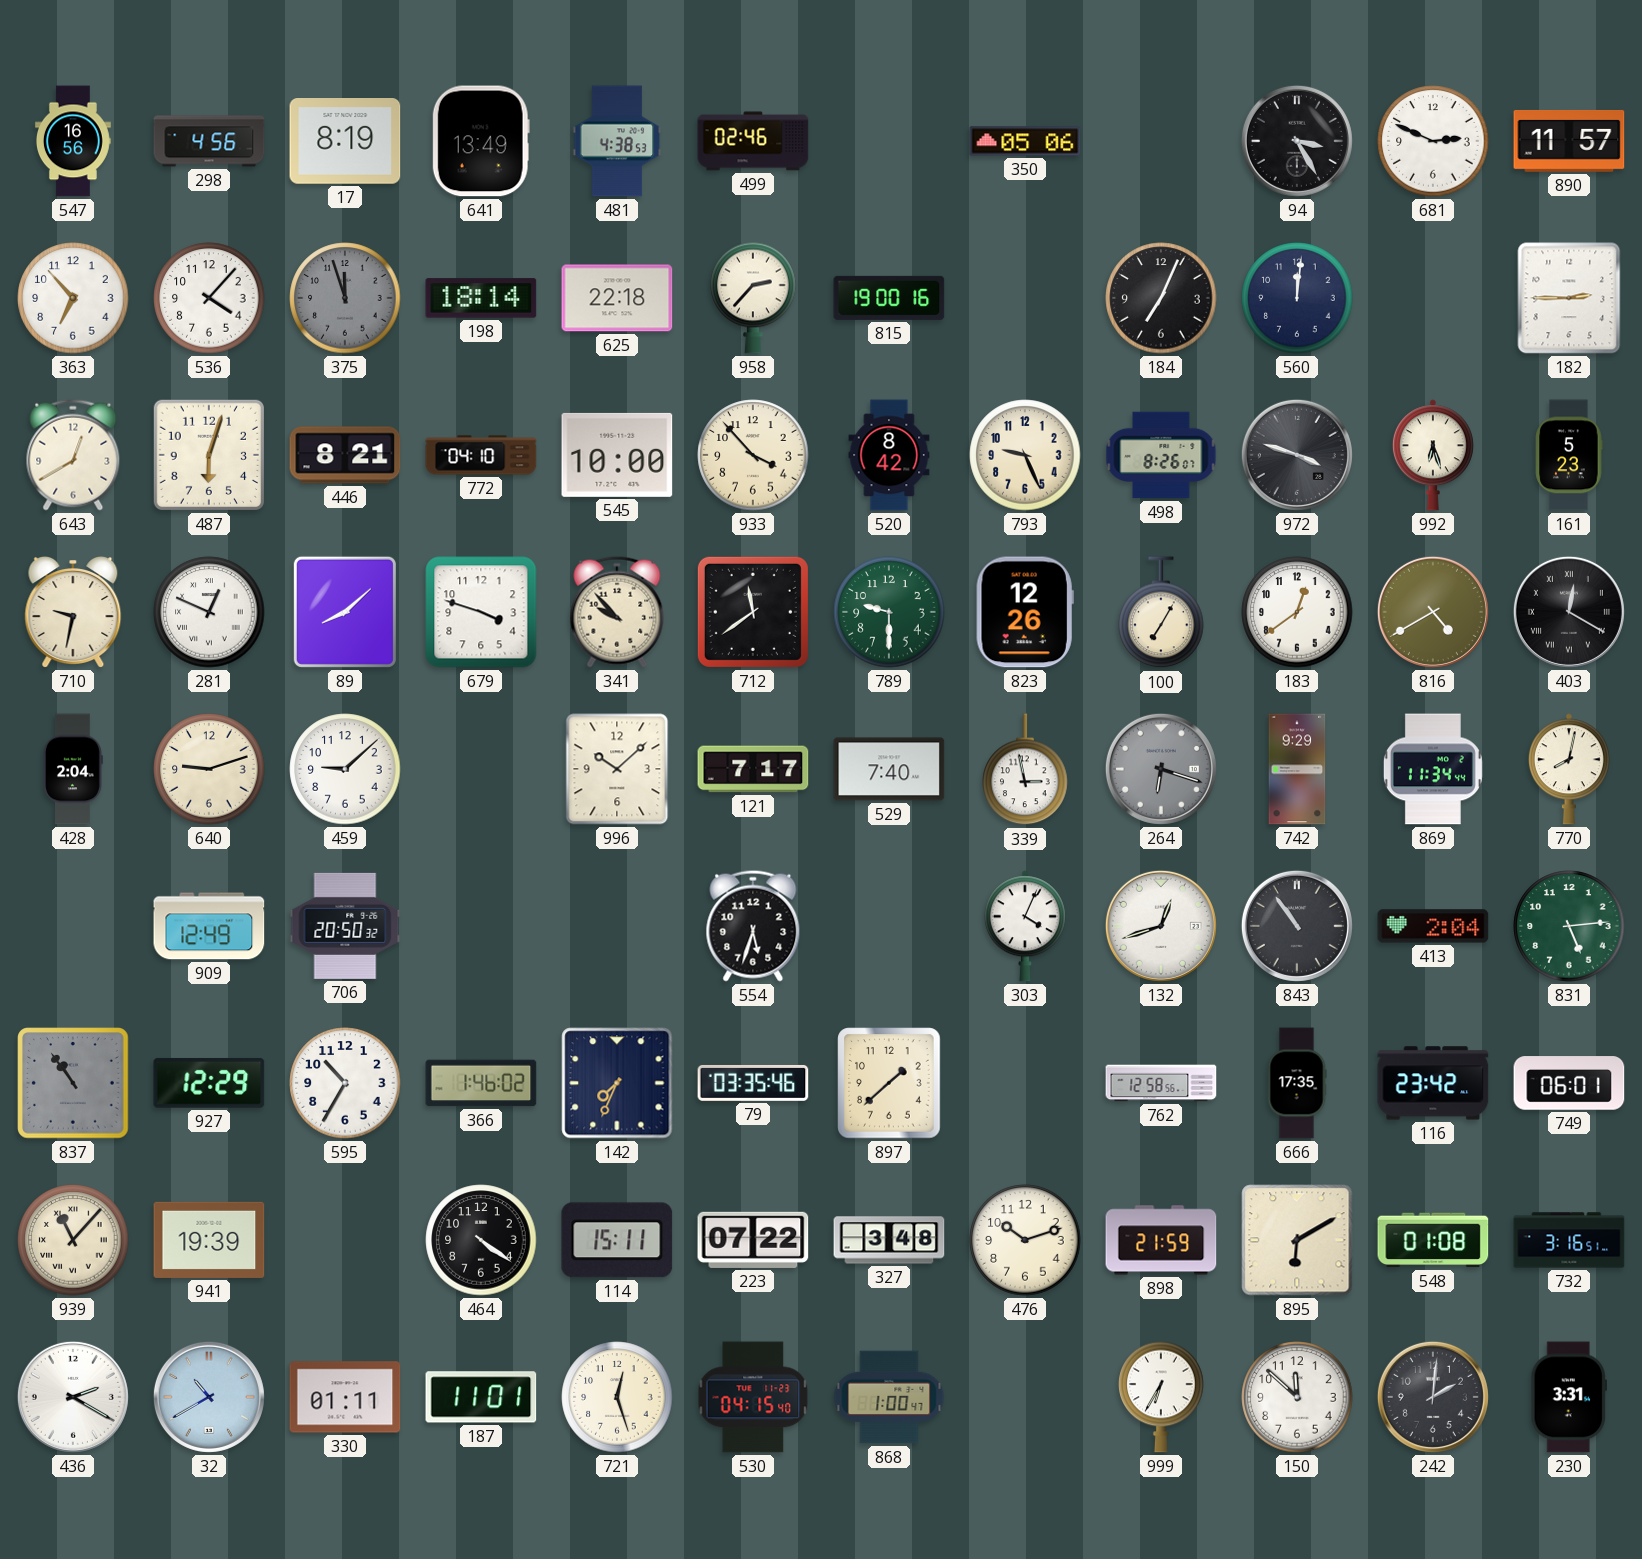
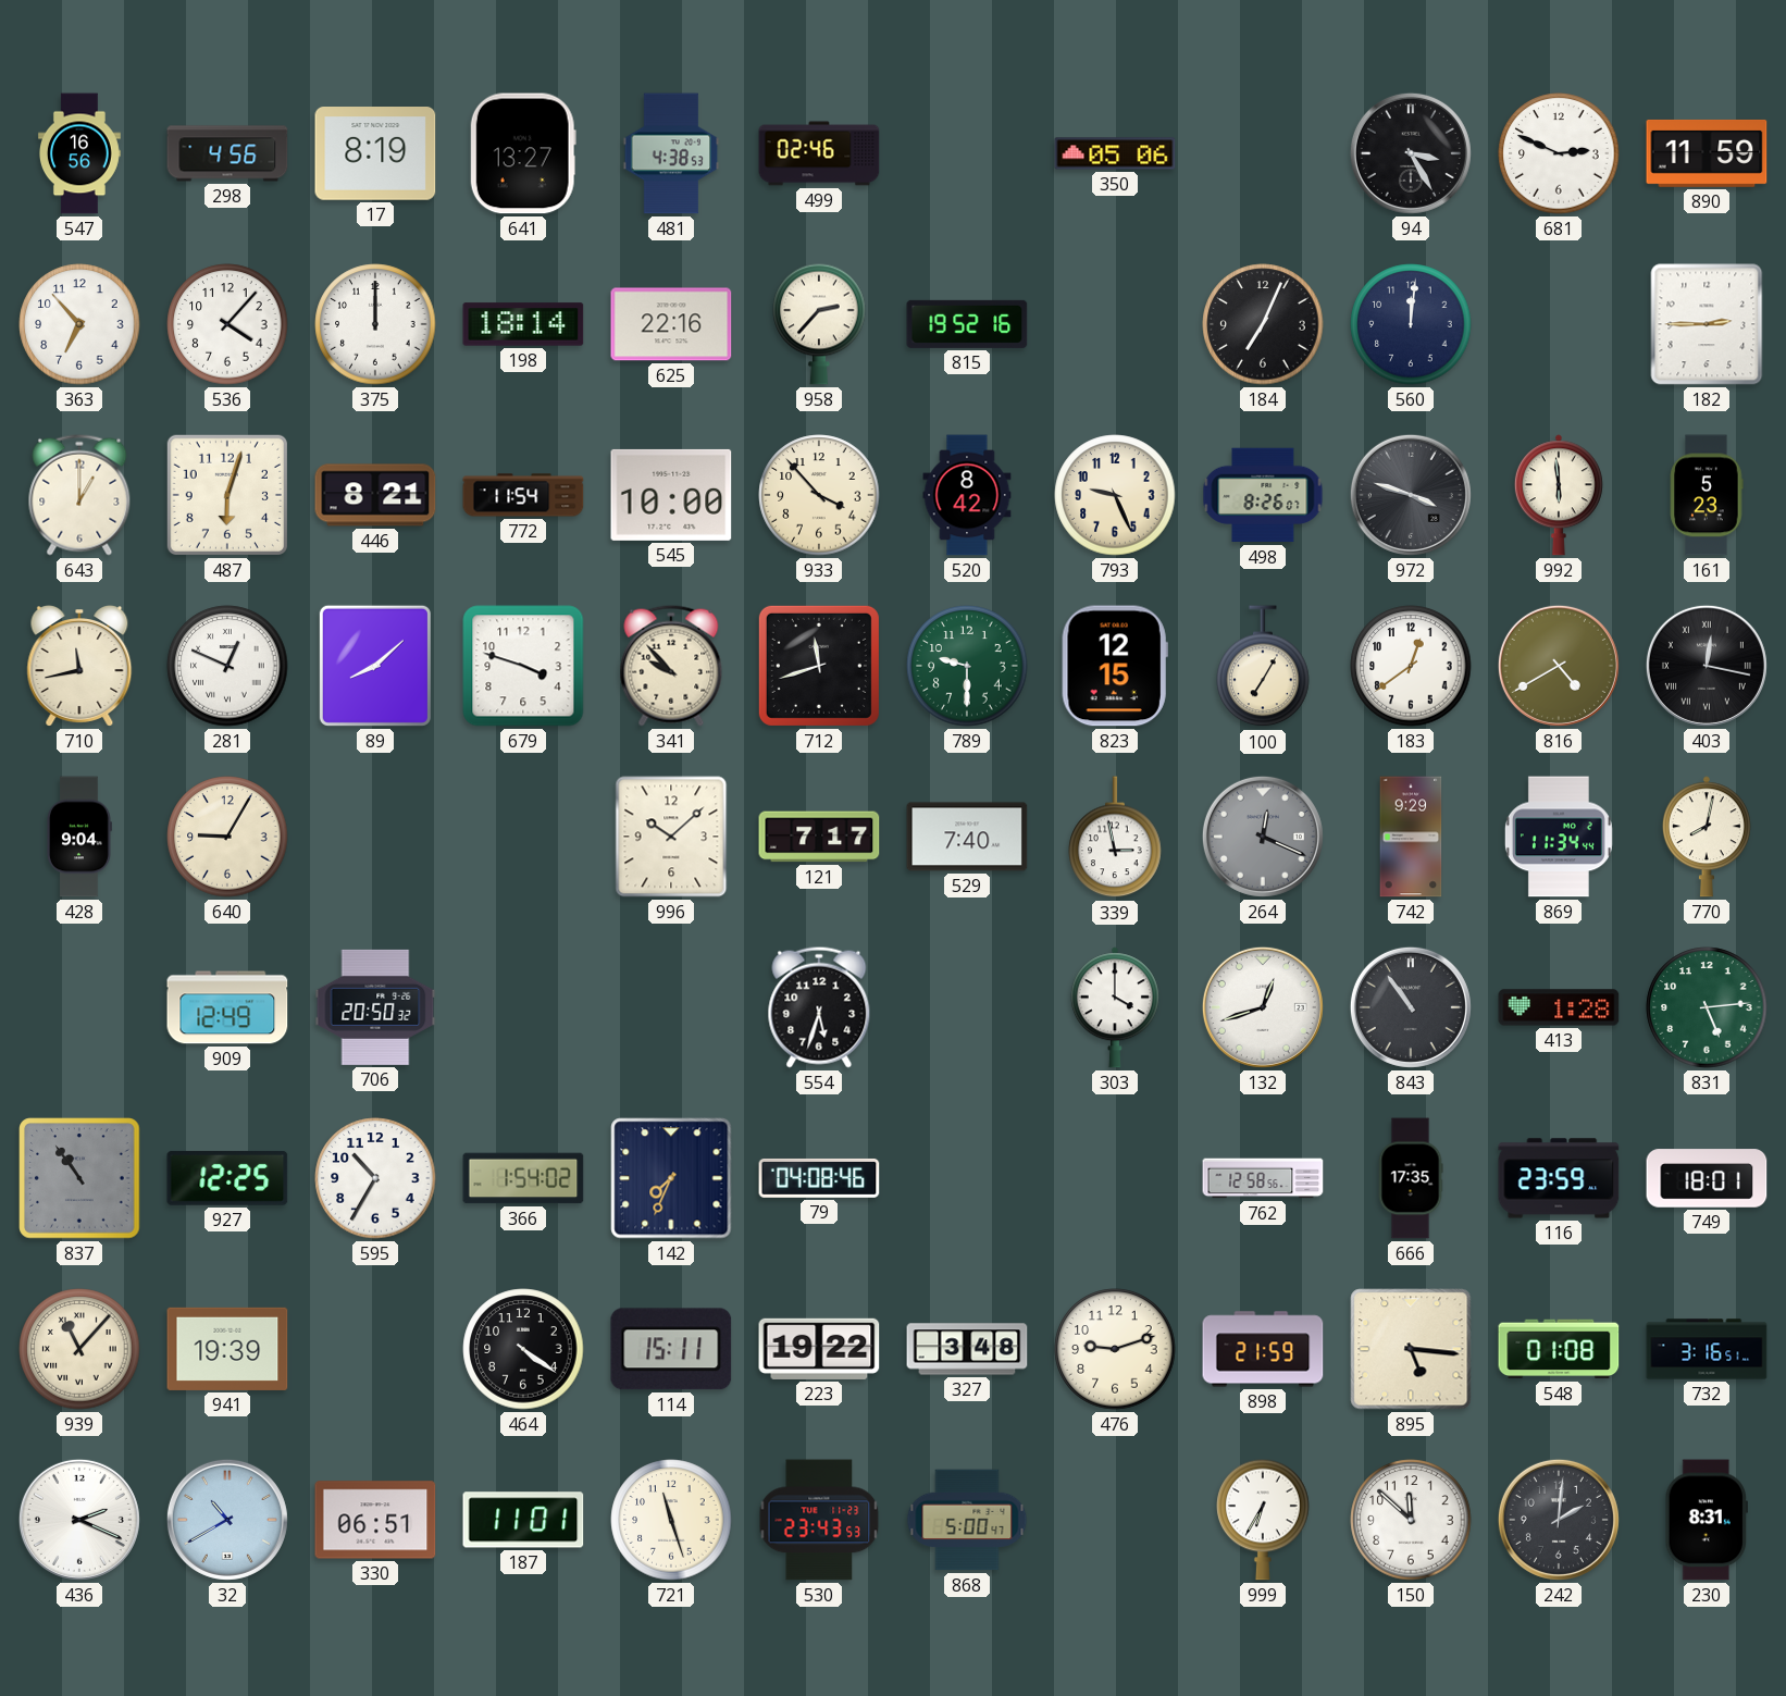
641: 13:49 -> 13:27 (523, 153)
890: 11:57 -> 11:59 (1707, 153)
375: 11:57 -> 12:00 (375, 324)
375 dial: grey -> white (375, 324)
625: 22:18 -> 22:16 (671, 324)
815: 19:00 -> 19:52 (967, 324)
643: 12:40 -> 1:00 (79, 495)
772: 04:10 -> 11:54 (523, 495)
992: 6:27 -> 5:59 (1559, 495)
710: 9:32 -> 11:43 (79, 667)
712: 11:39 -> 11:42 (819, 666)
823: 12:26 -> 12:15 (1115, 666)
403: 12:20 -> 12:17 (1707, 666)
428: 2:04 -> 9:04 (79, 837)
640: 9:12 -> 9:05 (227, 837)
459: 9:08 -> none (345, 769)
264: 6:18 -> 12:19 (1263, 837)
303: 4:04 -> 4:00 (1115, 1007)
413: 2:04 -> 1:28 (1559, 1007)
927: 12:29 -> 12:25 (227, 1178)
366: 1:46 -> 1:54 (523, 1178)
79: 03:35 -> 04:08 (819, 1178)
897: 1:38 -> none (889, 1083)
116: 23:42 -> 23:59 (1559, 1178)
749: 06:01 -> 18:01 (1707, 1178)
223: 07:22 -> 19:22 (819, 1349)
476: 10:12 -> 9:12 (1115, 1349)
895: 6:10 -> 5:16 (1411, 1349)
436: 2:20 -> 2:19 (79, 1520)
330: 01:11 -> 06:51 (375, 1520)
721: 12:27 -> 11:27 (671, 1520)
530: 04:15 -> 23:43 (819, 1520)
868: 1:00 -> 5:00 (967, 1520)
230: 3:31 -> 8:31 (1706, 1520)
